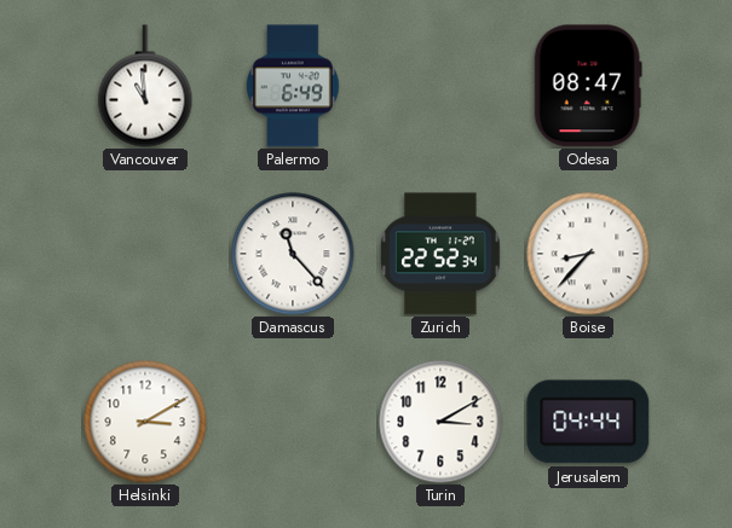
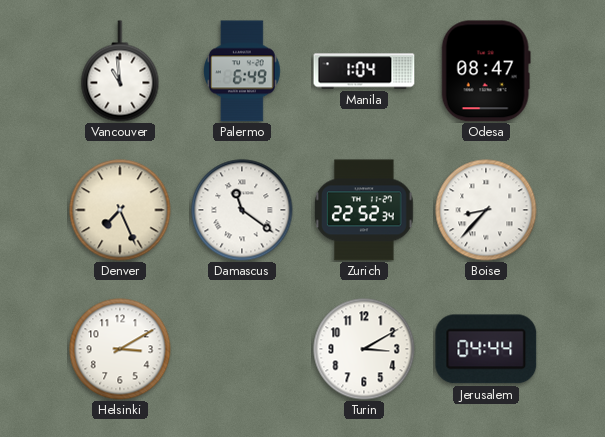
Manila: none -> 1:04 (364, 71)
Denver: none -> 7:26 (120, 210)
Damascus: 11:23 -> 11:21 (242, 210)
